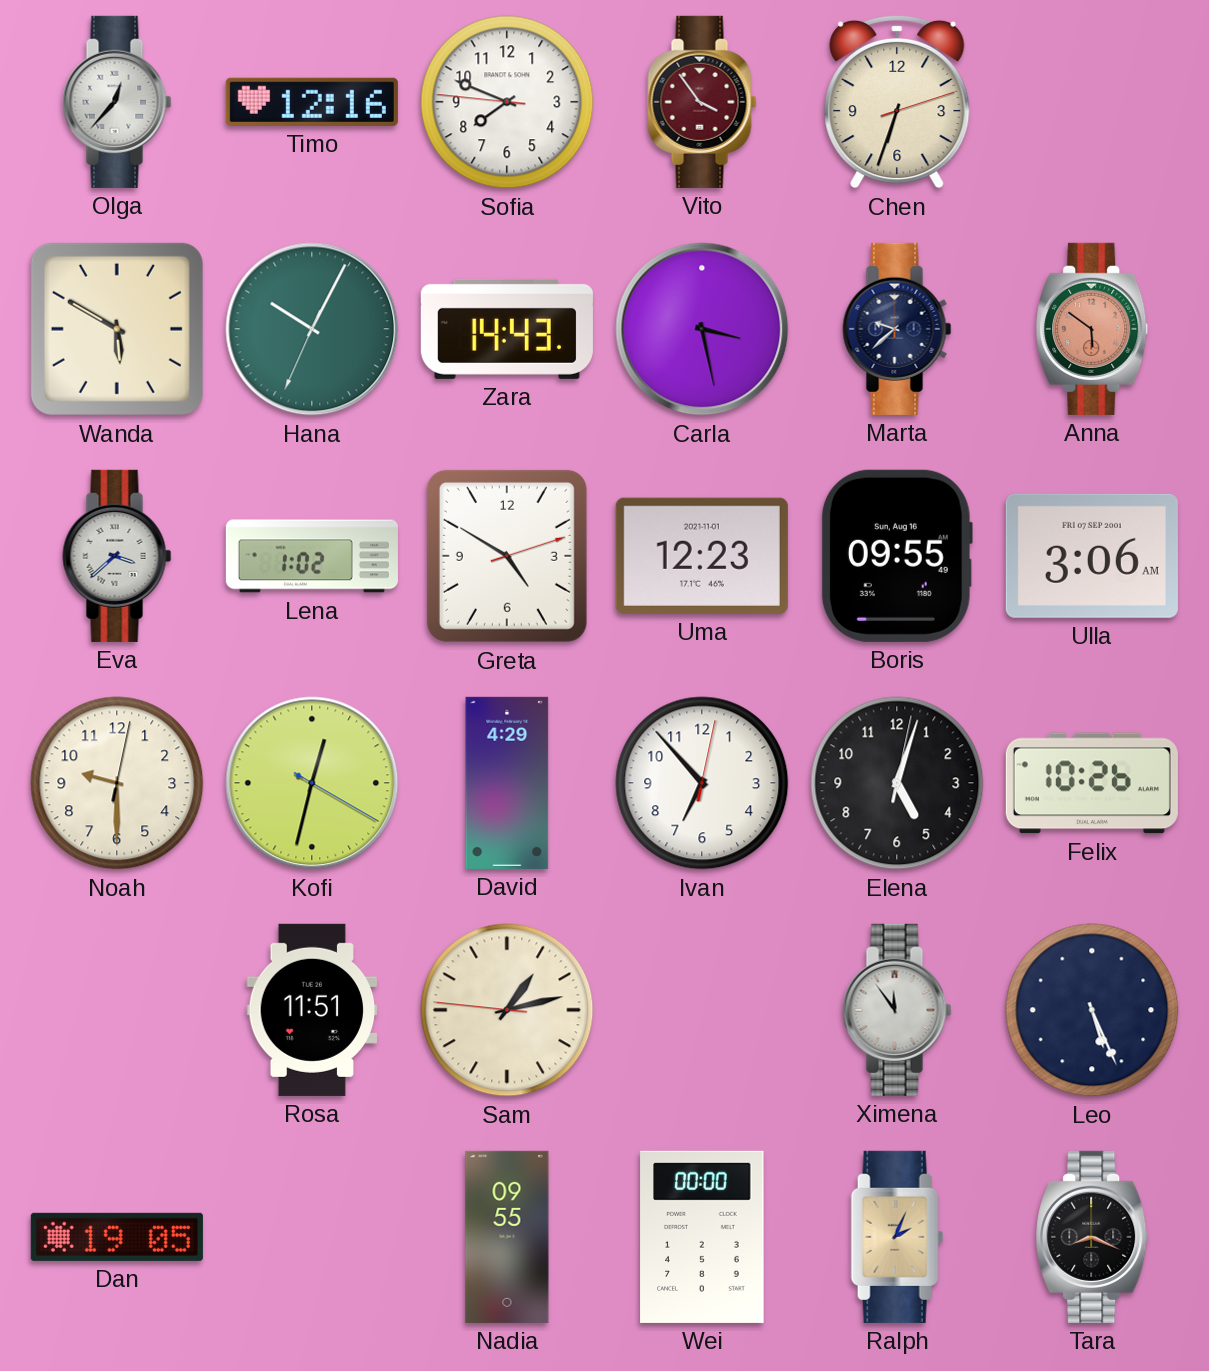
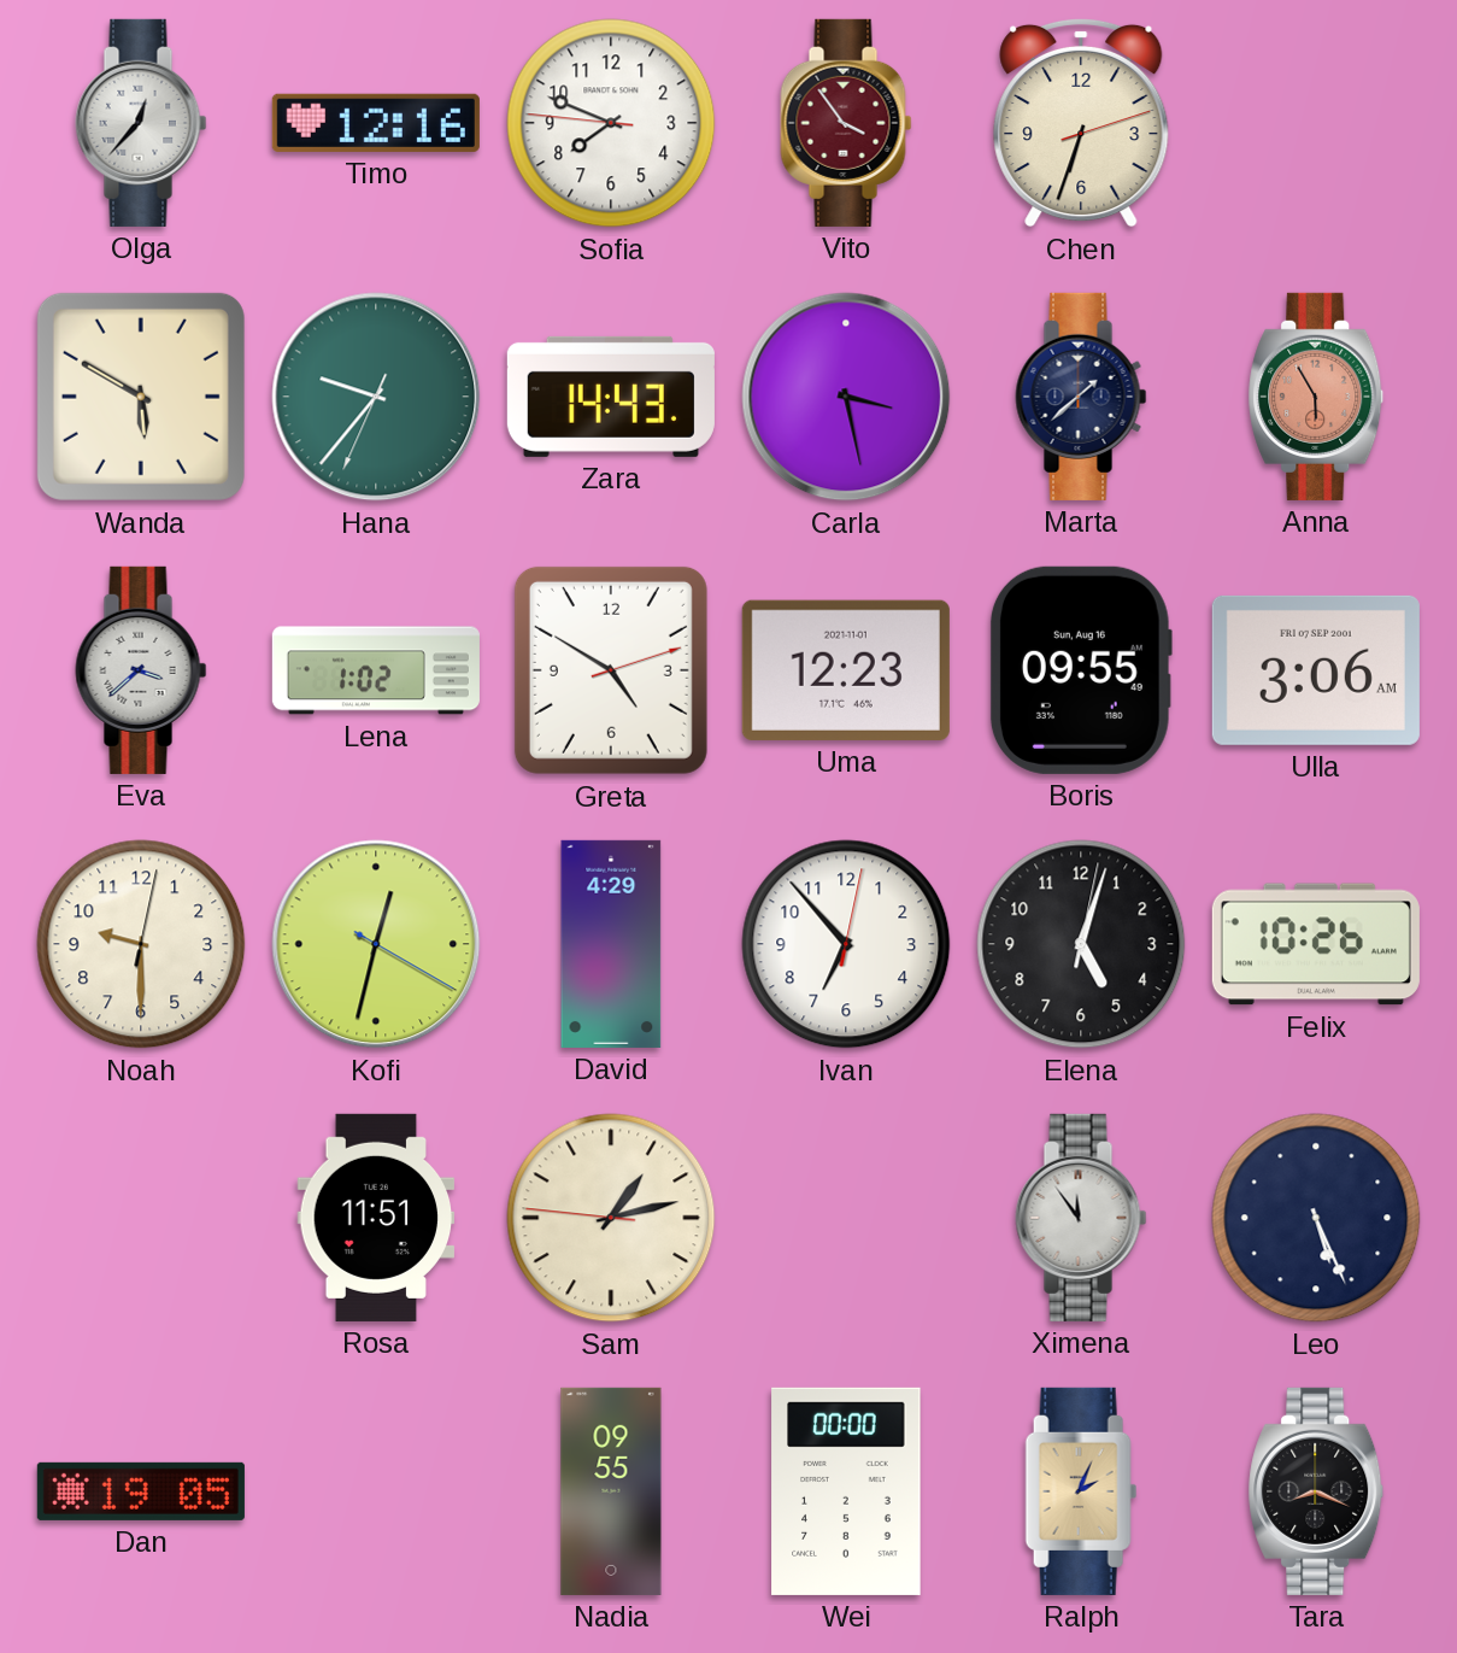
Hana: 10:04 -> 9:36 (376, 397)
Marta: 9:38 -> 1:38 (1081, 397)
Anna: 5:51 -> 5:55 (1316, 397)
